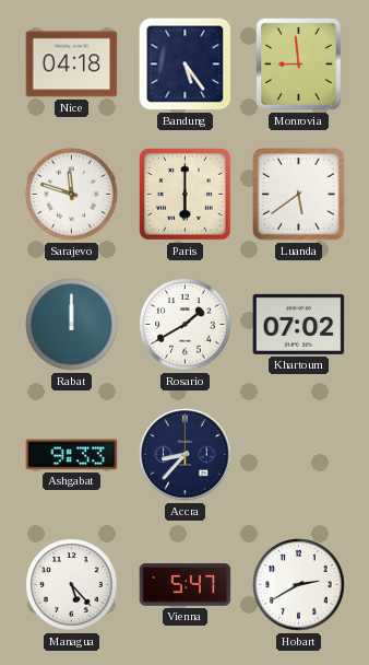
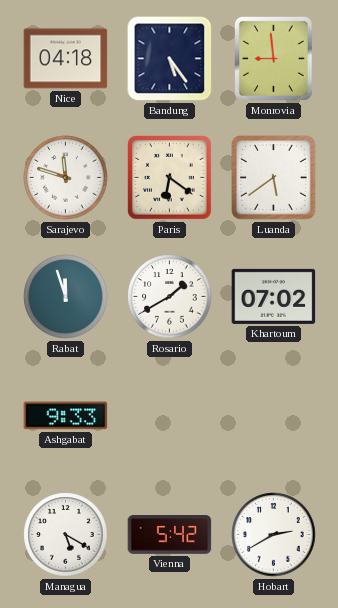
Paris: 6:00 -> 6:21 (170, 178)
Rabat: 12:00 -> 11:57 (66, 297)
Accra: 8:37 -> none (186, 455)
Managua: 5:23 -> 5:20 (66, 535)
Vienna: 5:47 -> 5:42 (170, 535)
